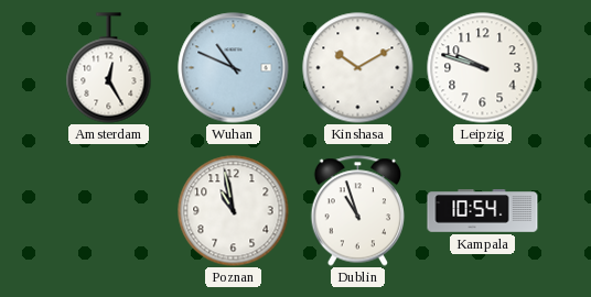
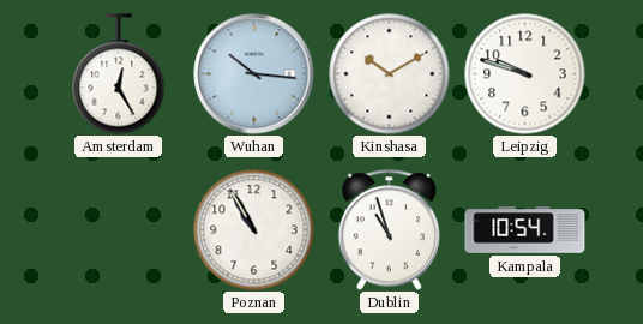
Wuhan: 10:49 -> 10:16 (254, 74)
Poznan: 10:58 -> 10:55 (254, 230)
